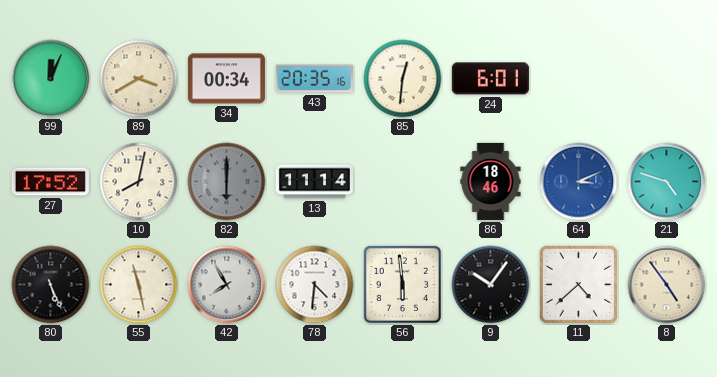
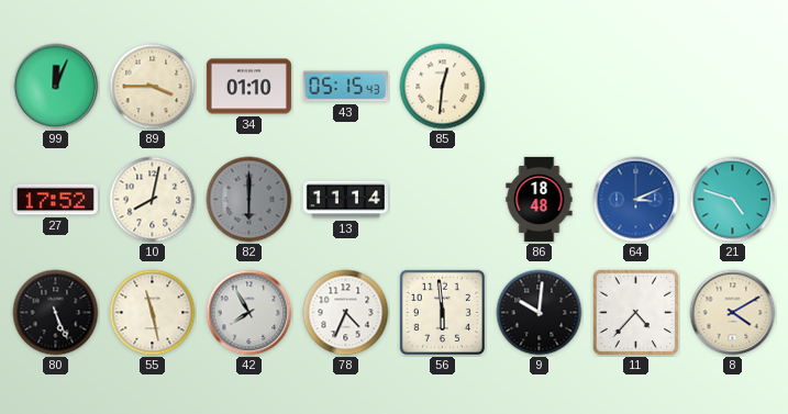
89: 3:40 -> 3:45 (153, 87)
34: 00:34 -> 01:10 (248, 87)
43: 20:35 -> 05:15 (345, 87)
24: 6:01 -> none (490, 79)
86: 18:46 -> 18:48 (540, 199)
78: 4:31 -> 4:34 (346, 313)
9: 10:06 -> 10:01 (540, 313)
11: 4:38 -> 4:37 (636, 313)
8: 4:54 -> 4:10 (733, 313)
